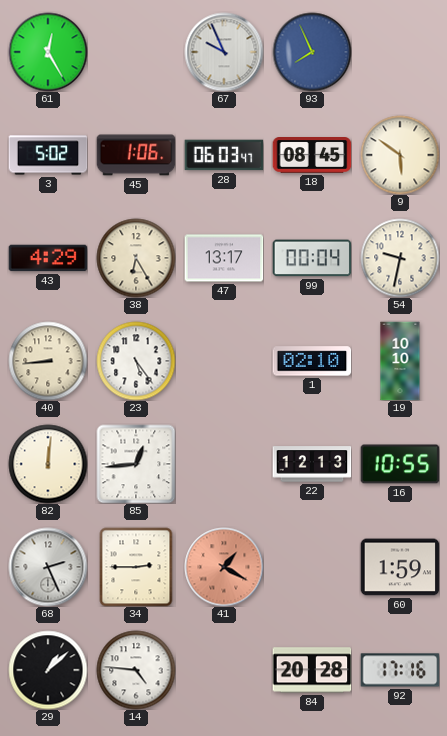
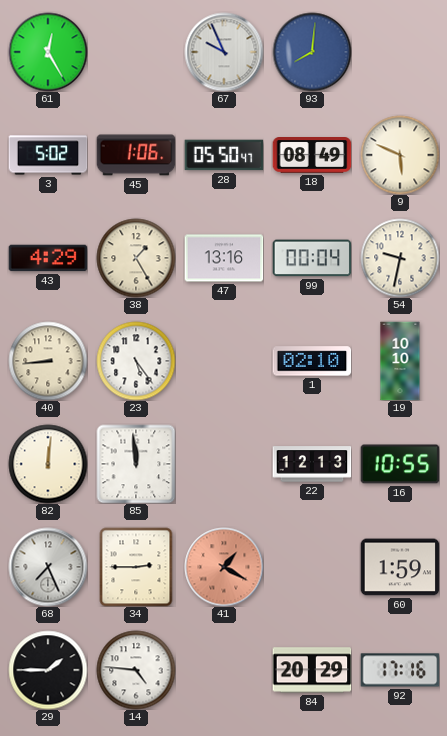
93: 7:56 -> 8:01 (312, 52)
28: 06:03 -> 05:50 (224, 155)
18: 08:45 -> 08:49 (312, 155)
9: 5:51 -> 5:49 (400, 155)
38: 6:25 -> 1:25 (136, 258)
47: 13:17 -> 13:16 (224, 258)
85: 12:44 -> 11:59 (136, 464)
68: 2:26 -> 7:26 (48, 567)
29: 1:08 -> 1:45 (48, 670)
84: 20:28 -> 20:29 (312, 670)
